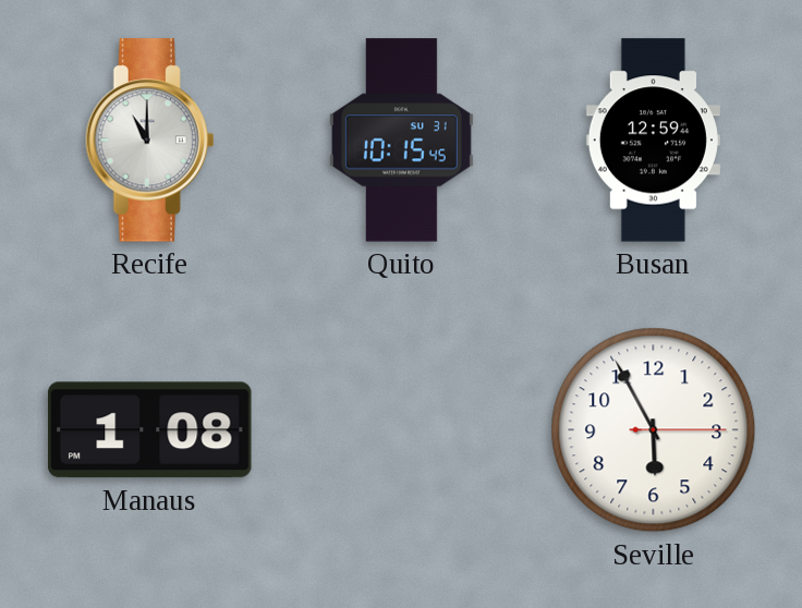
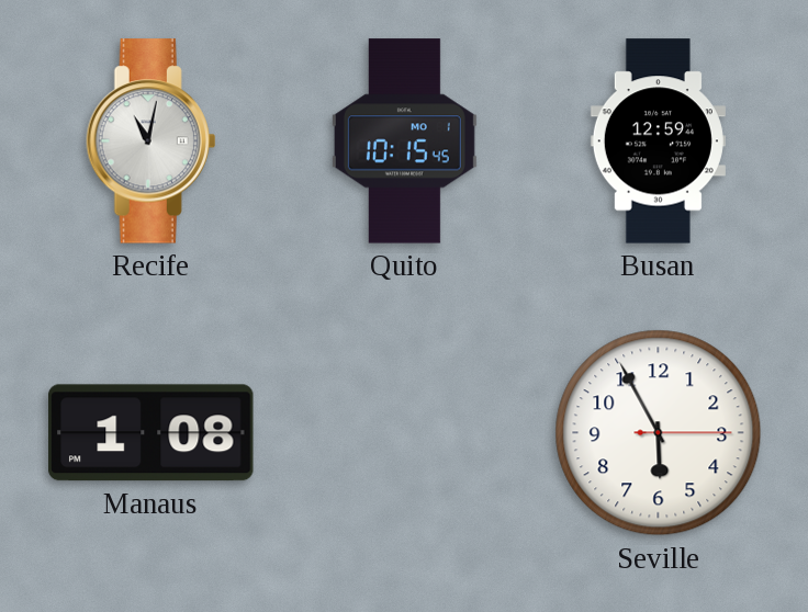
Recife: 11:00 -> 11:02 (151, 141)
Quito date: SU 31 -> MO 1 (404, 141)
